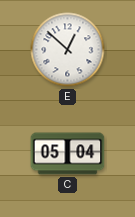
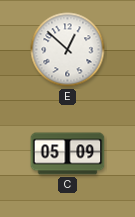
C: 05:04 -> 05:09 (68, 154)
